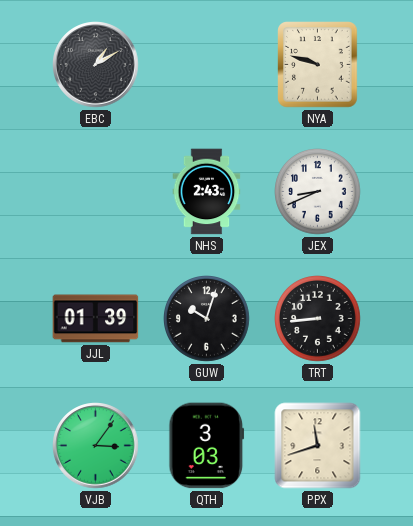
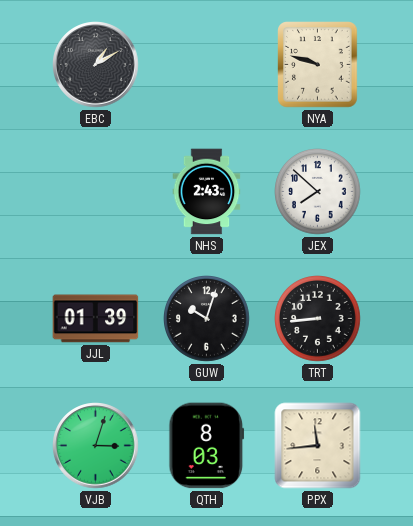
JEX: 8:41 -> 7:52 (318, 192)
VJB: 3:06 -> 3:03 (96, 446)
QTH: 3:03 -> 8:03 (207, 446)
PPX: 11:42 -> 11:44 (318, 446)
